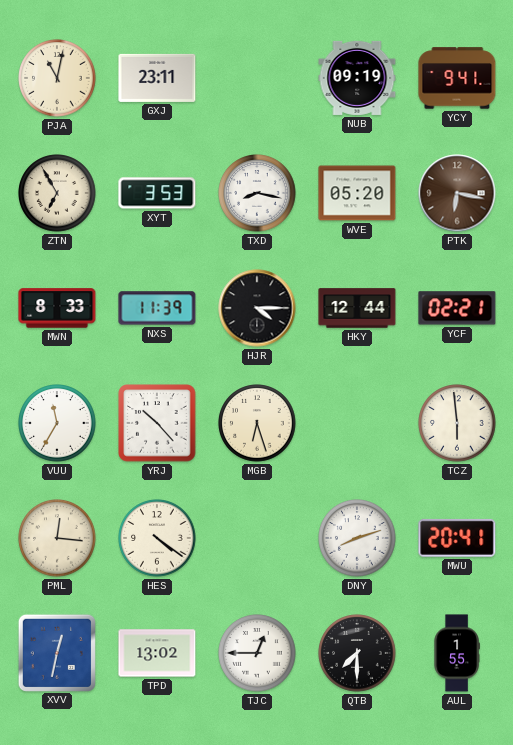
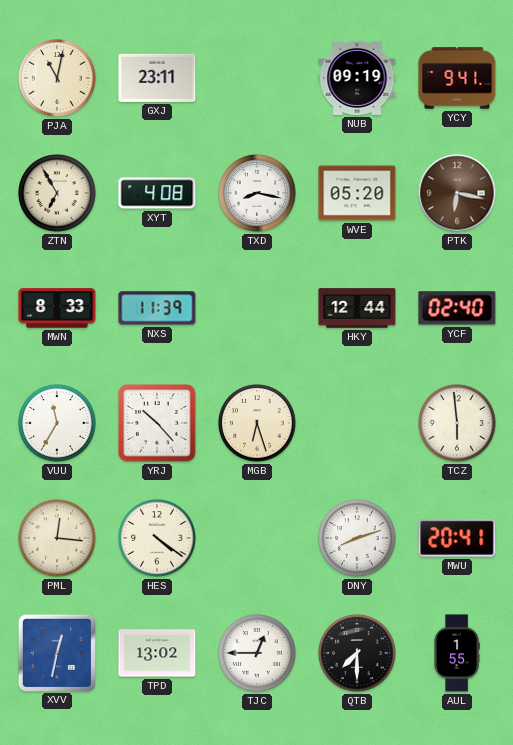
XYT: 3:53 -> 4:08 (157, 193)
HJR: 4:15 -> none (257, 308)
YCF: 02:21 -> 02:40 (457, 308)
